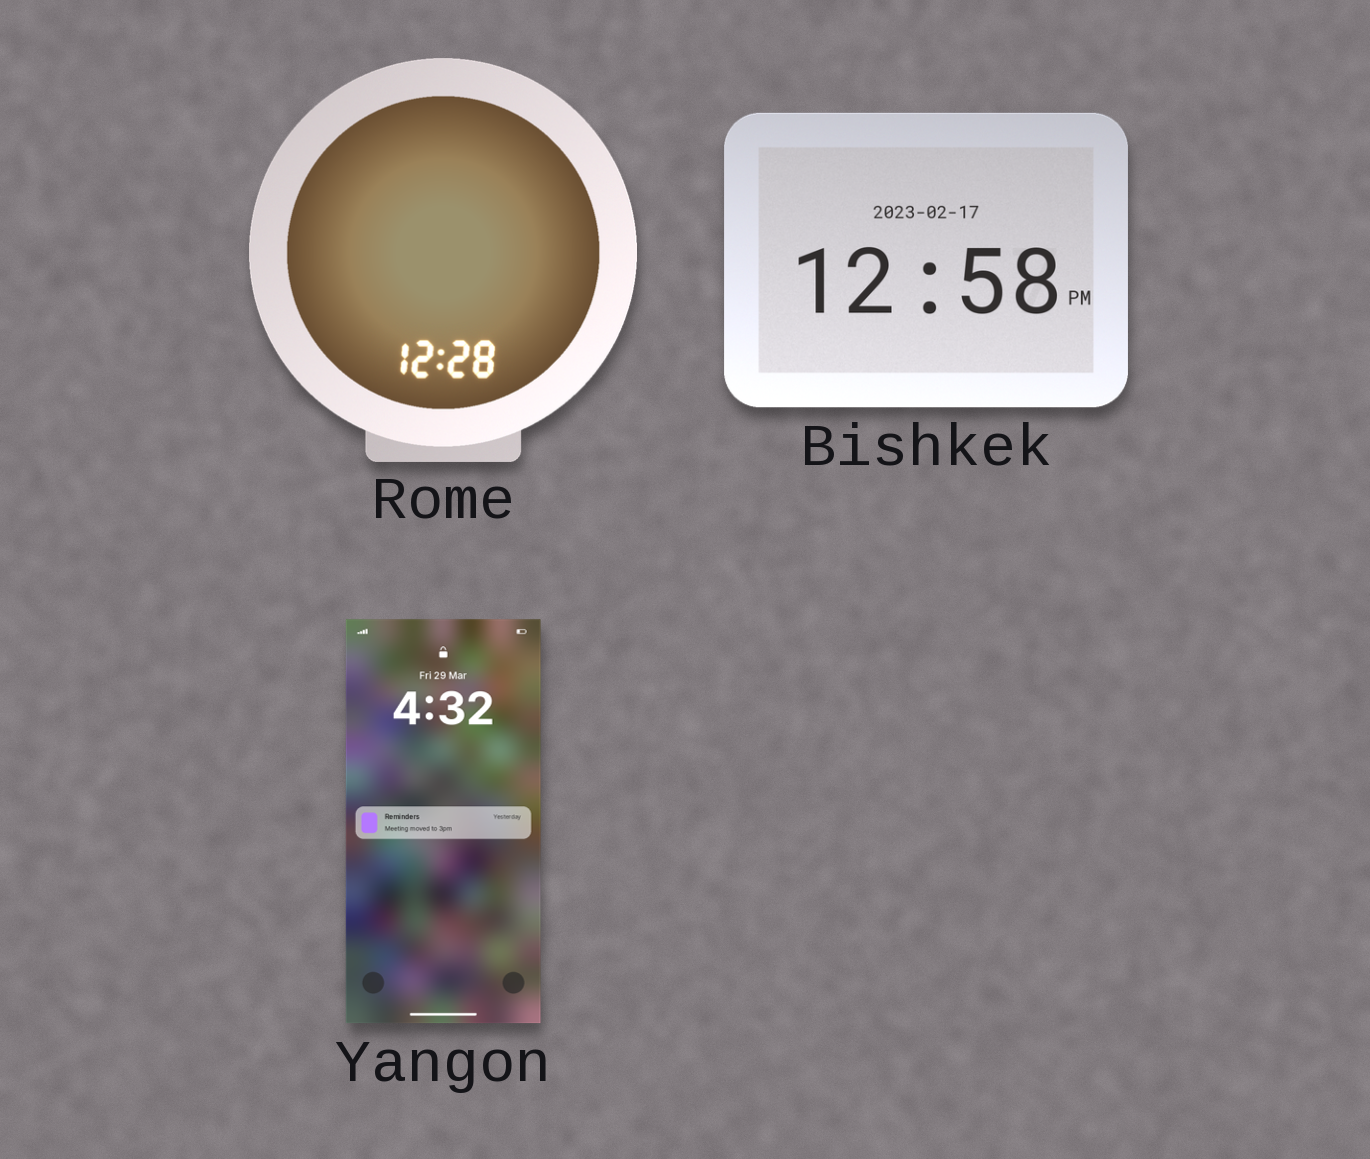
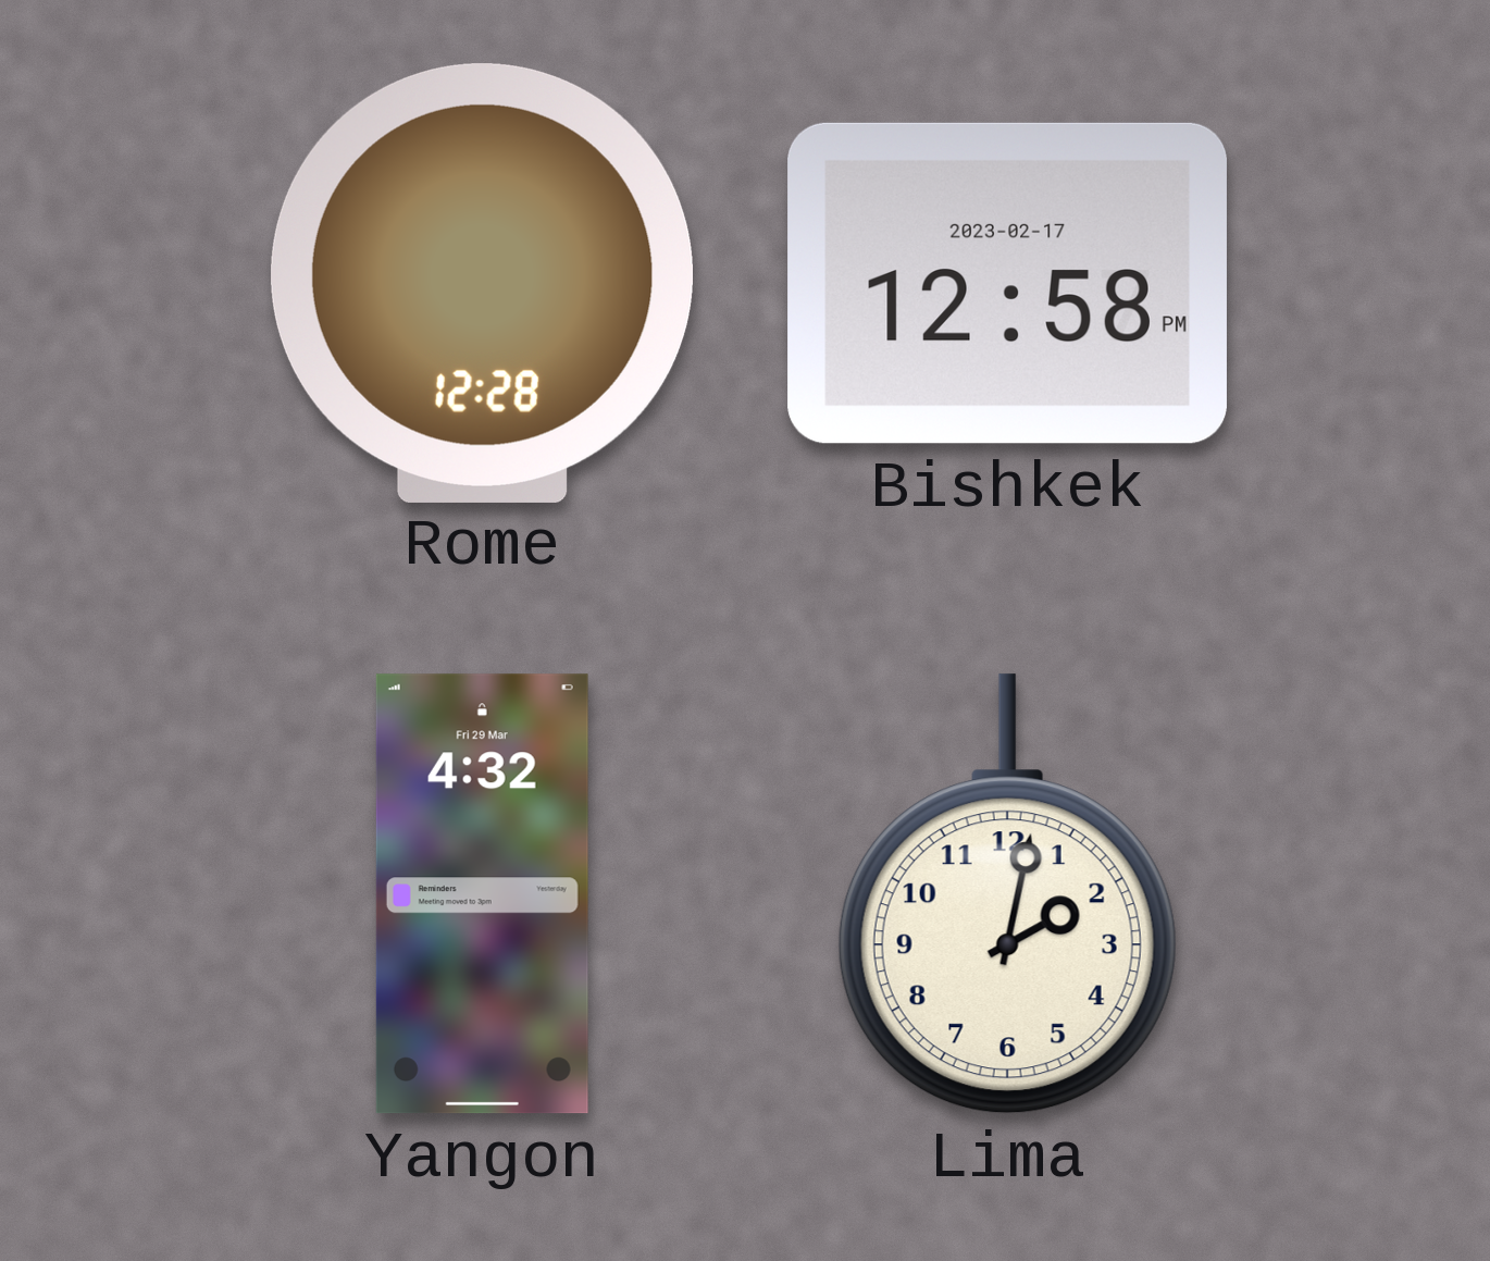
Lima: none -> 2:02 (1007, 894)
